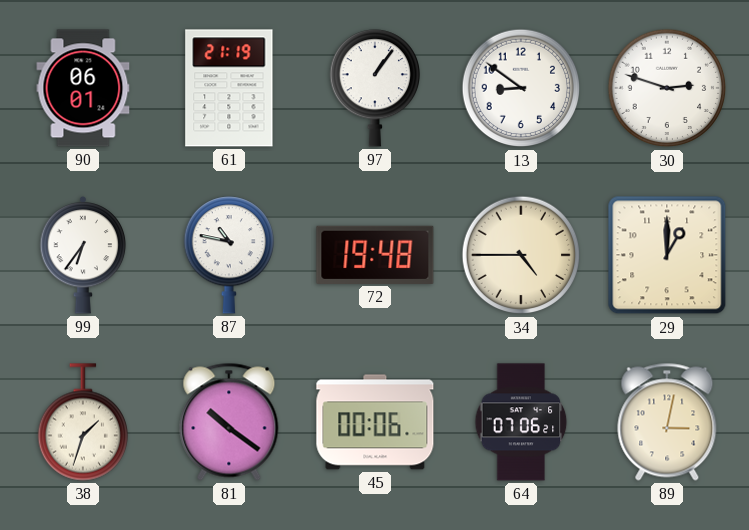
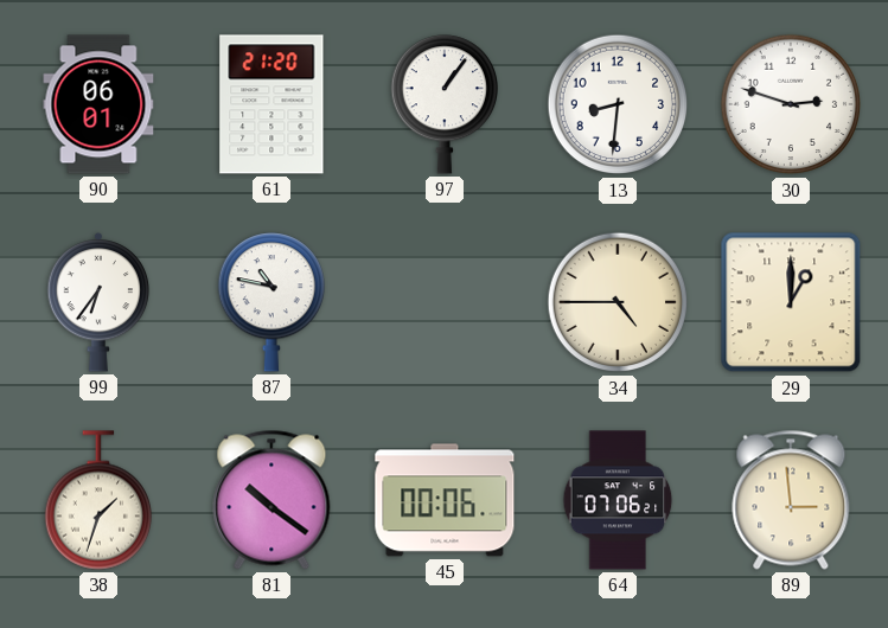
61: 21:19 -> 21:20 (271, 104)
13: 8:51 -> 8:31 (618, 104)
72: 19:48 -> none (375, 255)
89: 3:02 -> 2:59 (791, 500)
